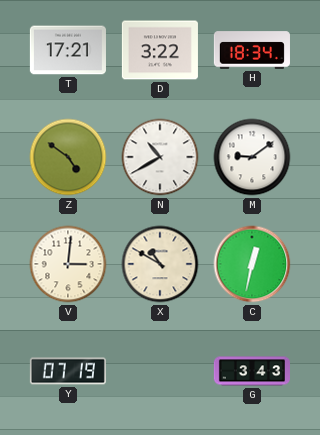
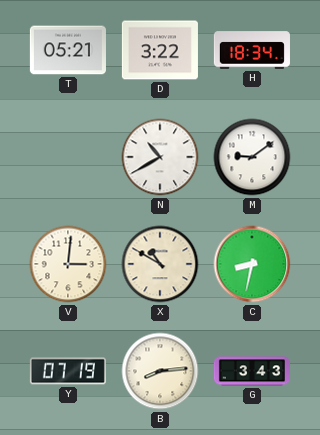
T: 17:21 -> 05:21 (68, 50)
Z: 4:51 -> none (68, 157)
C: 12:32 -> 8:32 (252, 264)
B: none -> 8:14 (160, 371)
